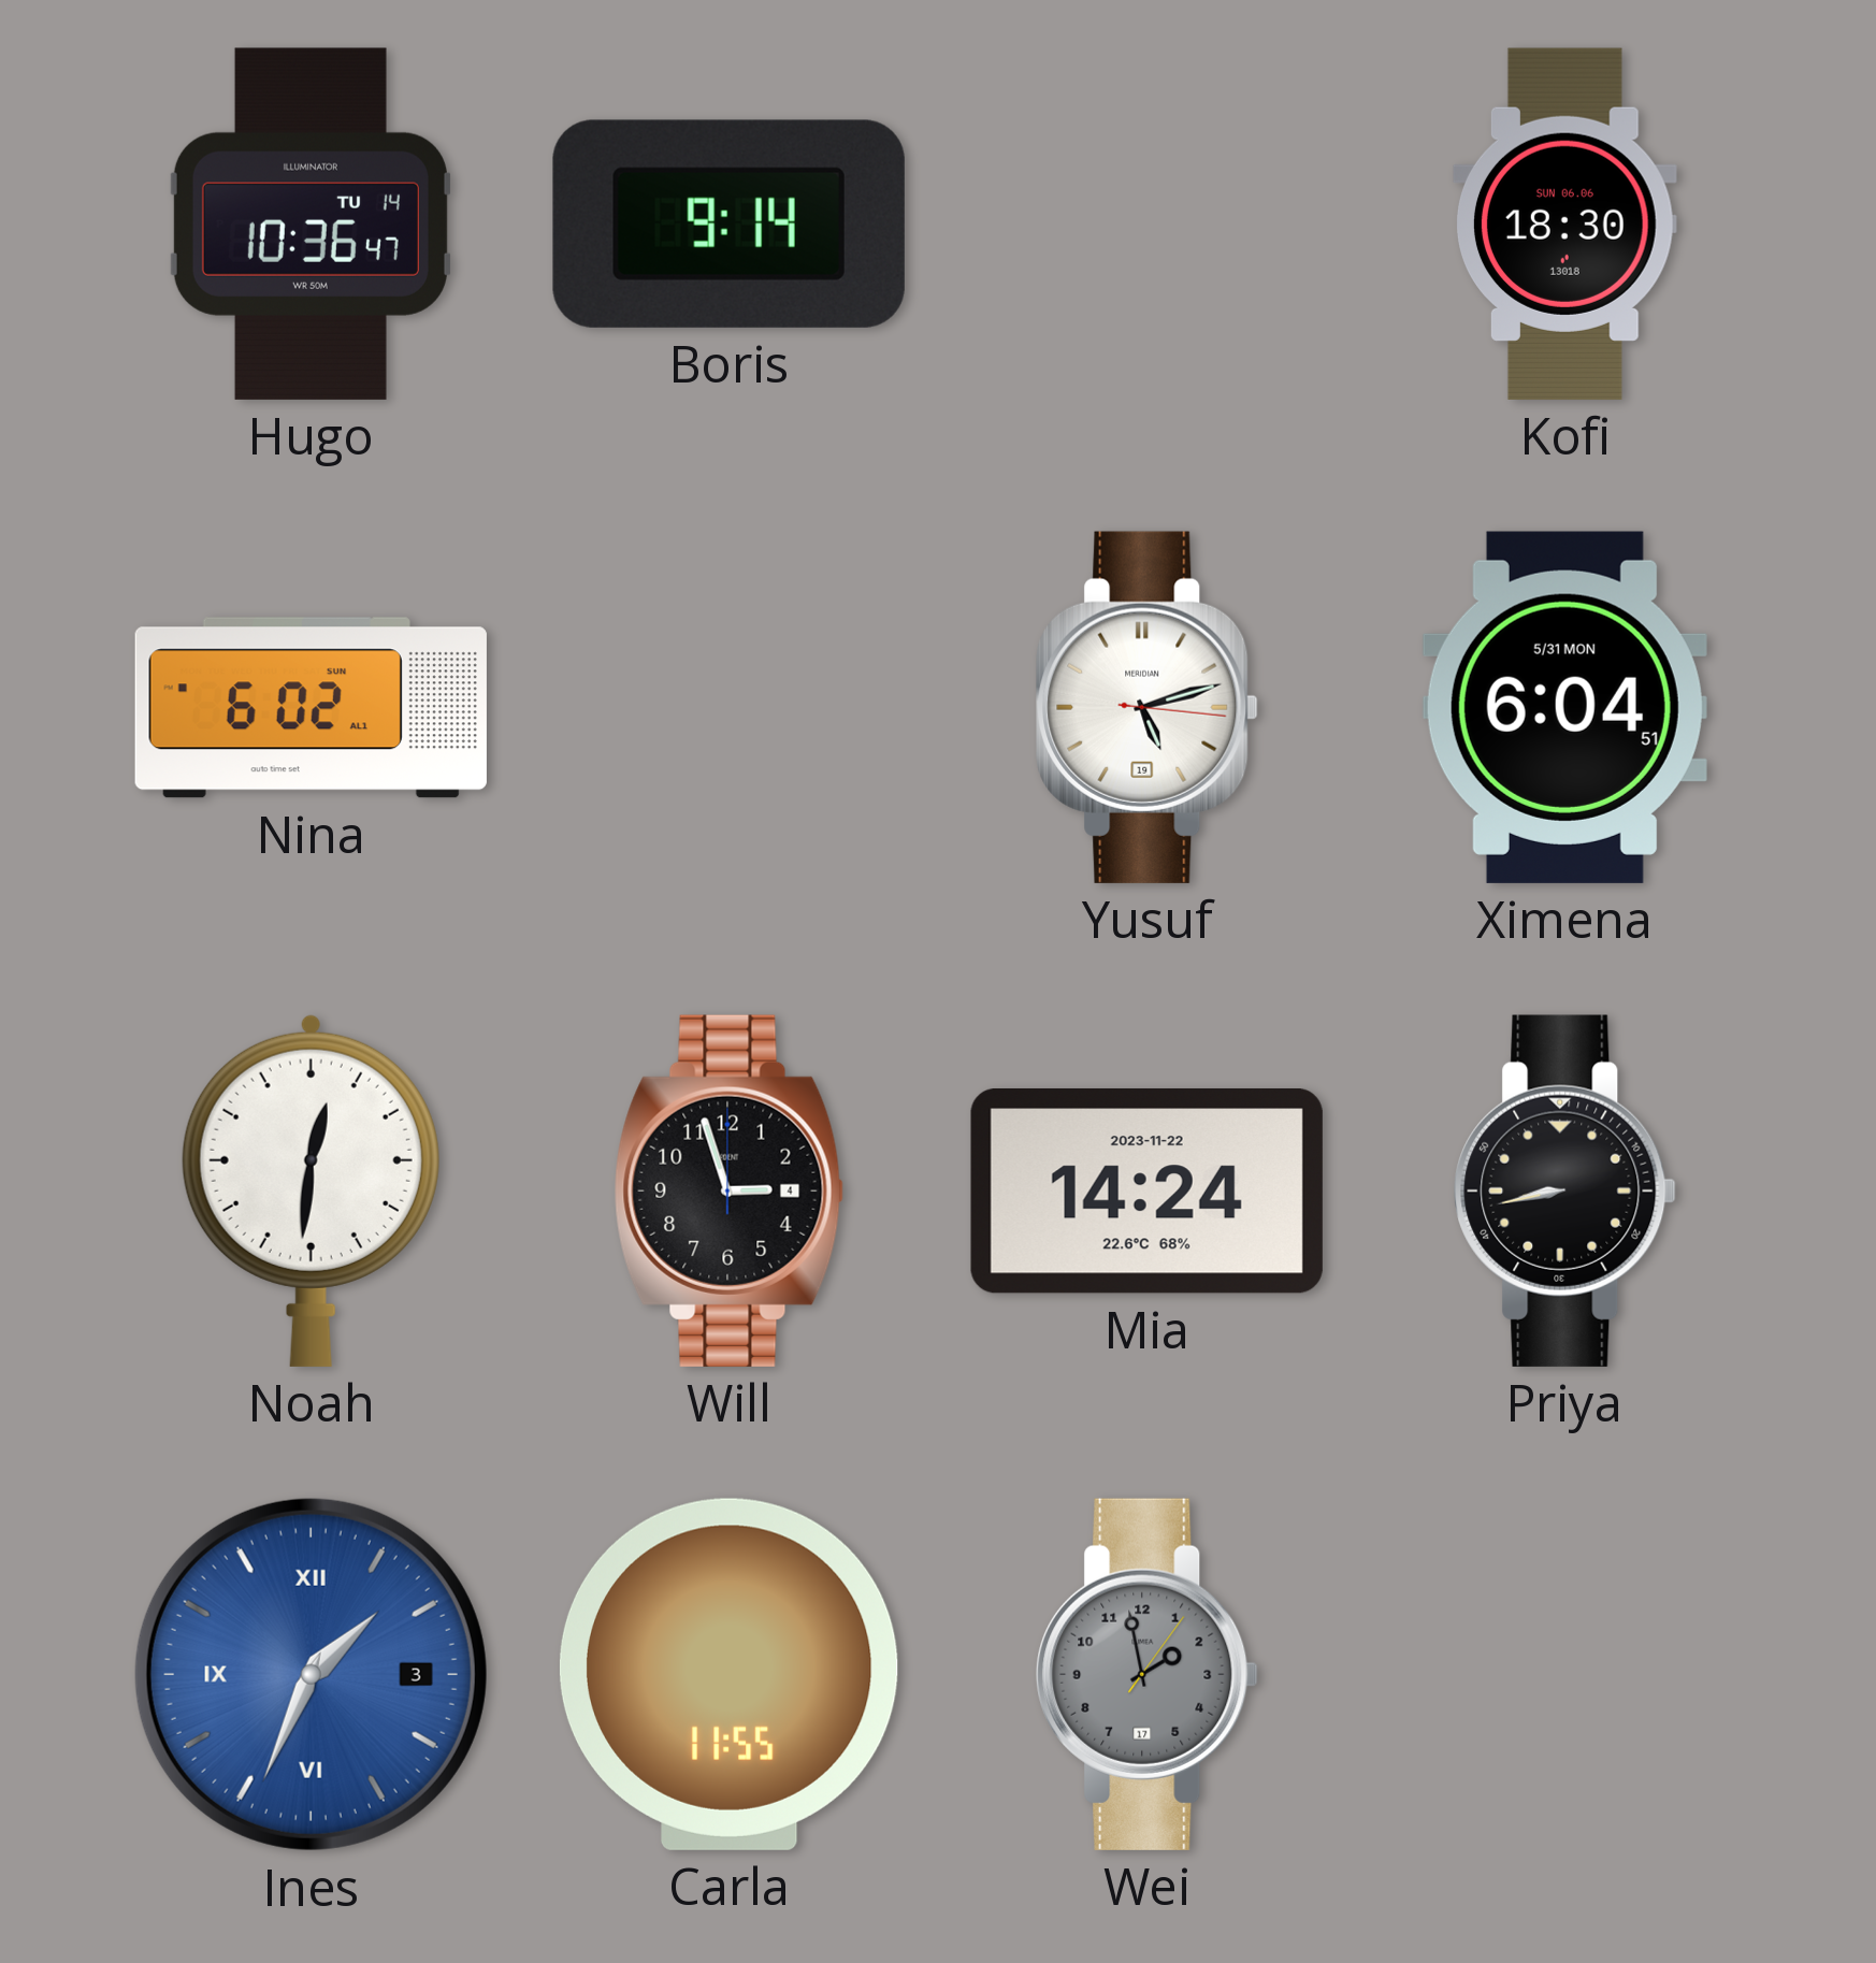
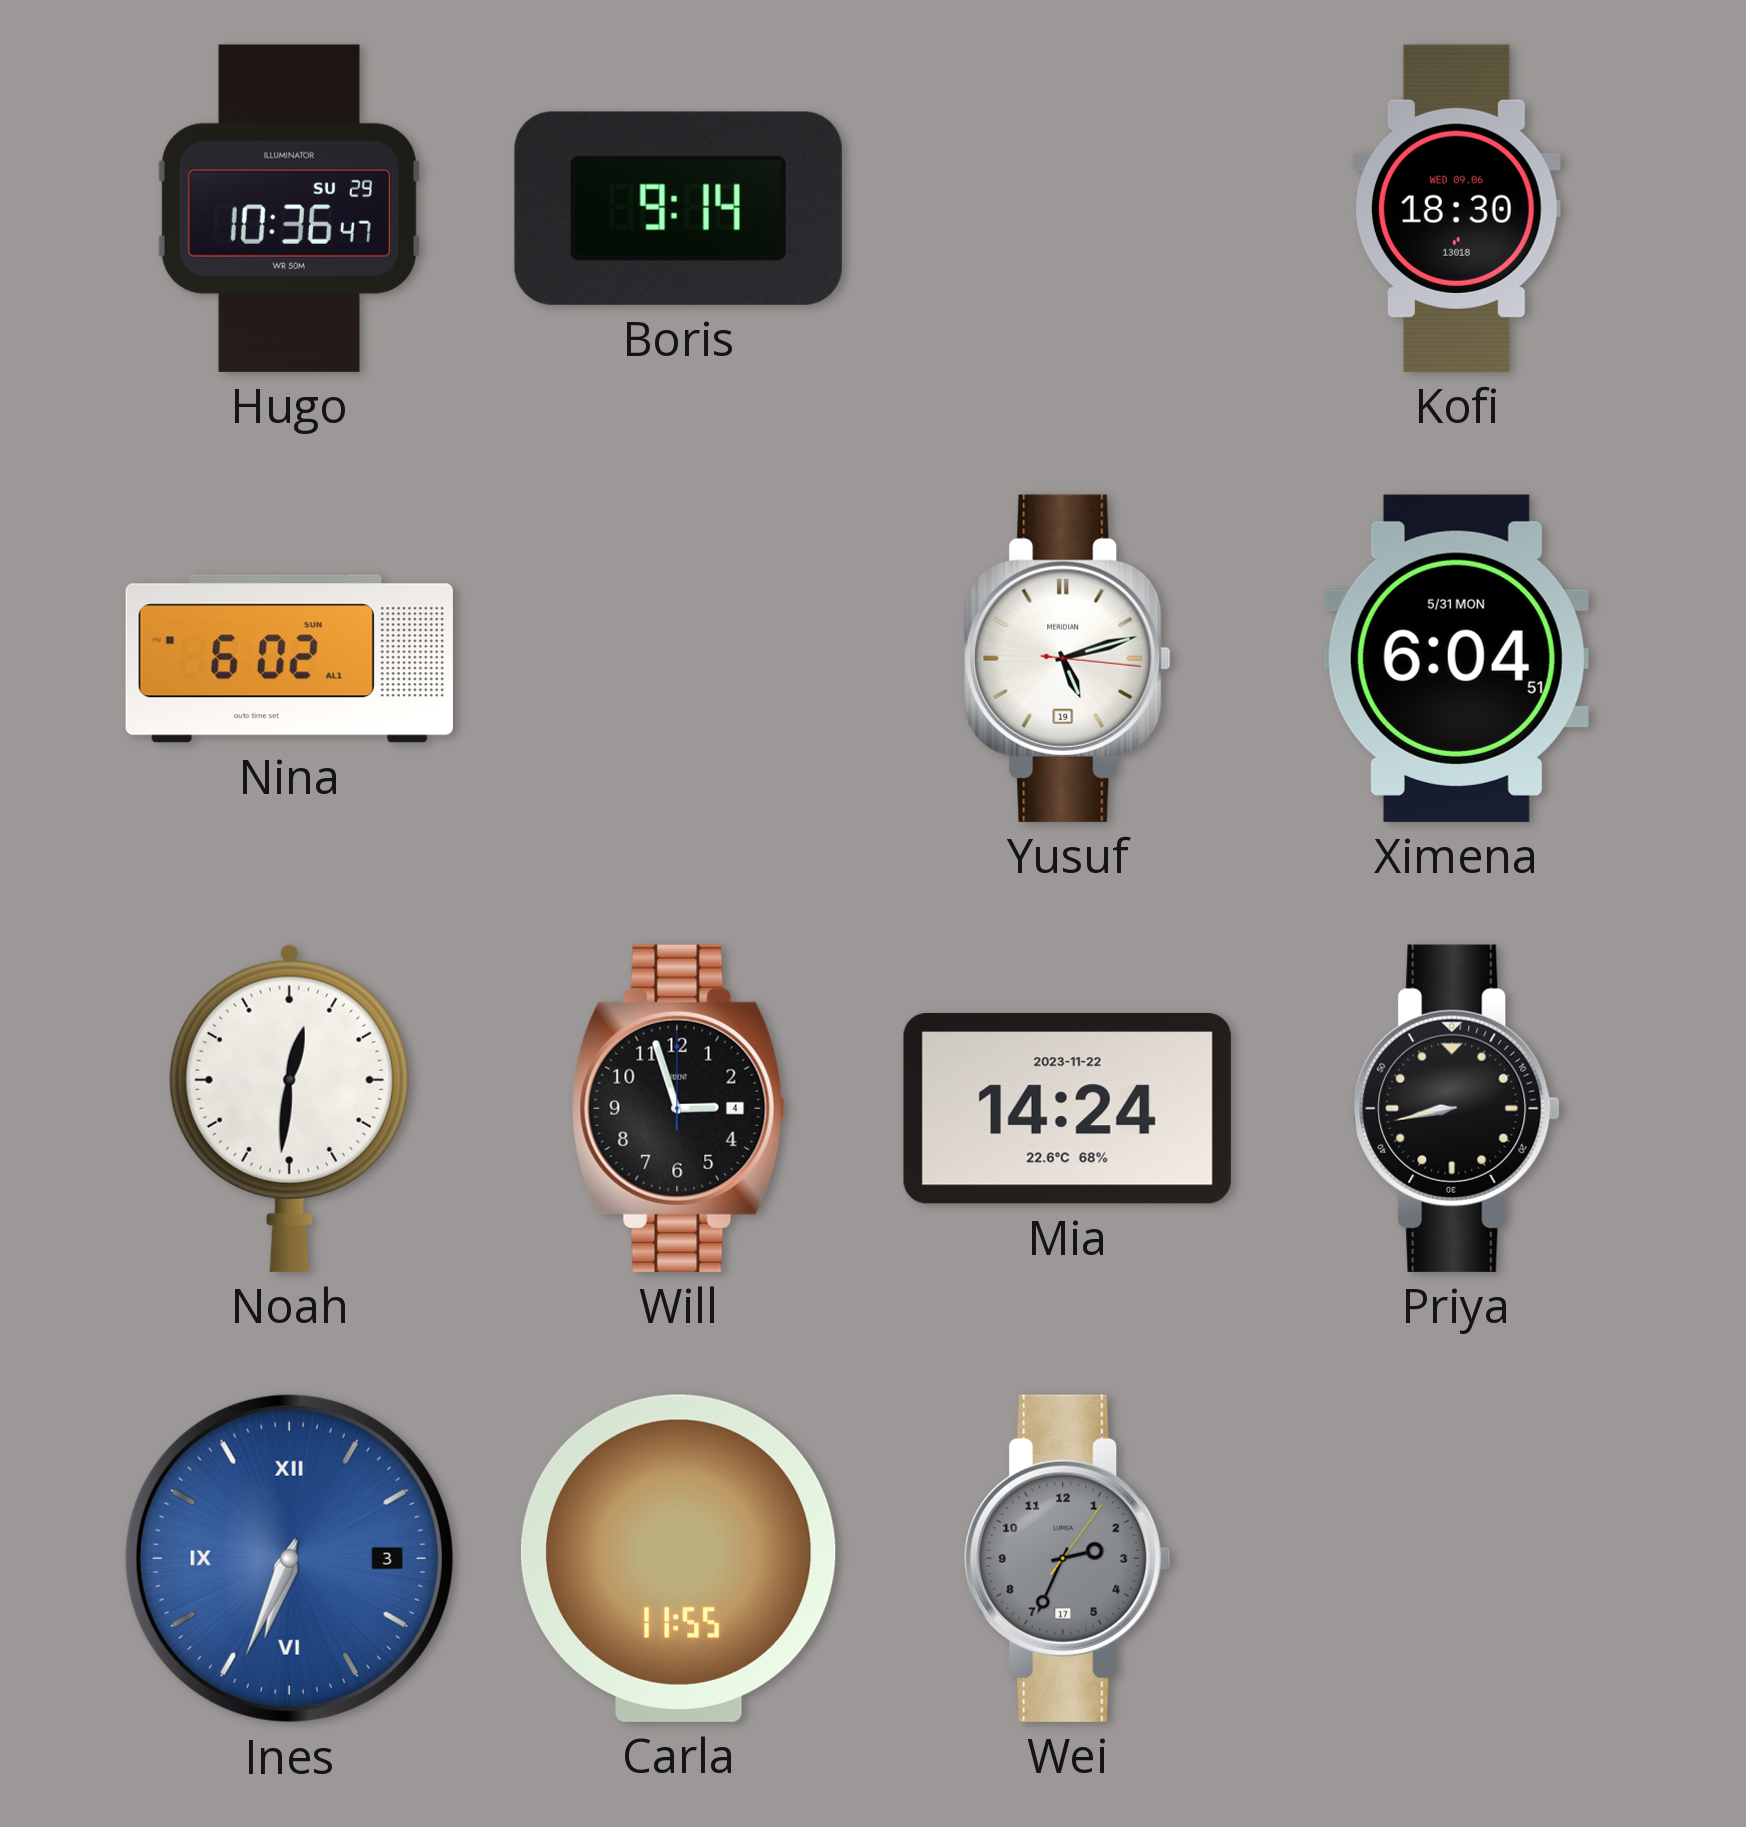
Hugo date: TU 14 -> SU 29 (289, 208)
Kofi date: SUN 06.06 -> WED 09.06 (1456, 208)
Ines: 1:34 -> 6:34 (289, 1558)
Wei: 1:58 -> 2:34 (1068, 1558)
